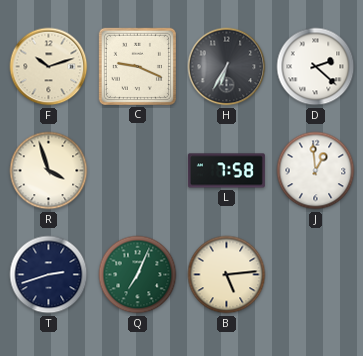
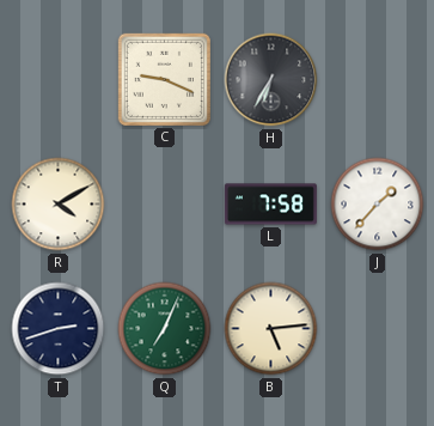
F: 10:12 -> none (49, 67)
D: 2:22 -> none (316, 67)
R: 3:57 -> 4:10 (59, 205)
J: 12:59 -> 1:37 (378, 205)
